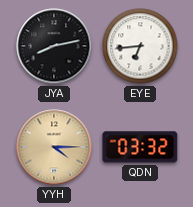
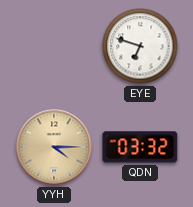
JYA: 8:13 -> none (54, 46)
EYE: 6:44 -> 6:48 (140, 46)
